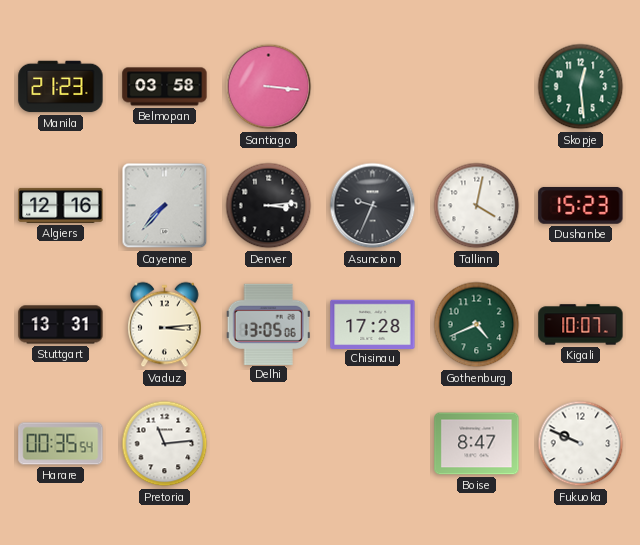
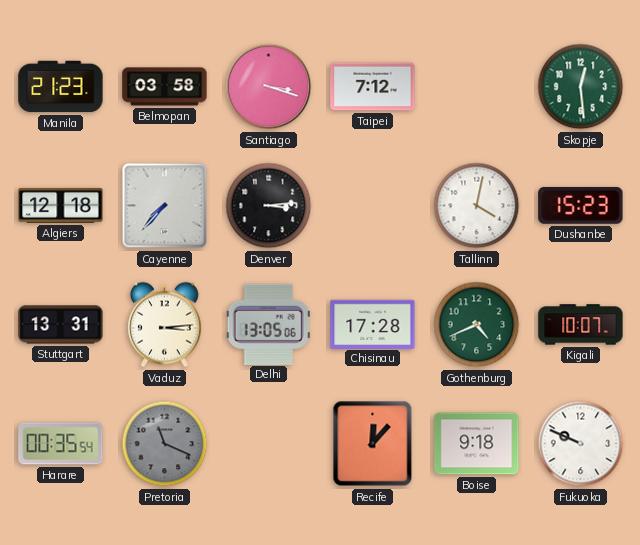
Santiago: 3:16 -> 3:18 (269, 87)
Taipei: none -> 7:12 (373, 87)
Algiers: 12:16 -> 12:18 (61, 205)
Asuncion: 9:34 -> none (373, 206)
Pretoria: 11:14 -> 11:19 (165, 444)
Pretoria dial: white -> grey (165, 444)
Recife: none -> 12:07 (373, 444)
Boise: 8:47 -> 9:18 (477, 444)
